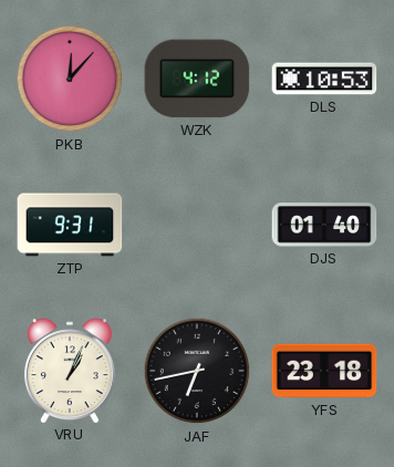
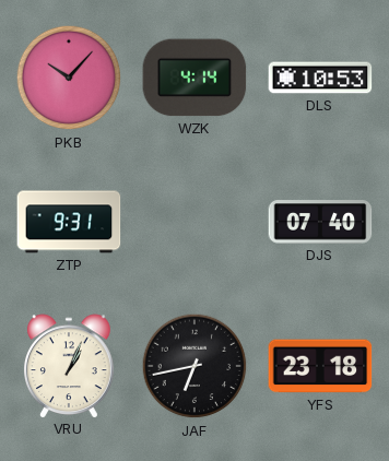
PKB: 12:07 -> 10:07 (69, 78)
WZK: 4:12 -> 4:14 (194, 78)
DJS: 01:40 -> 07:40 (320, 222)
